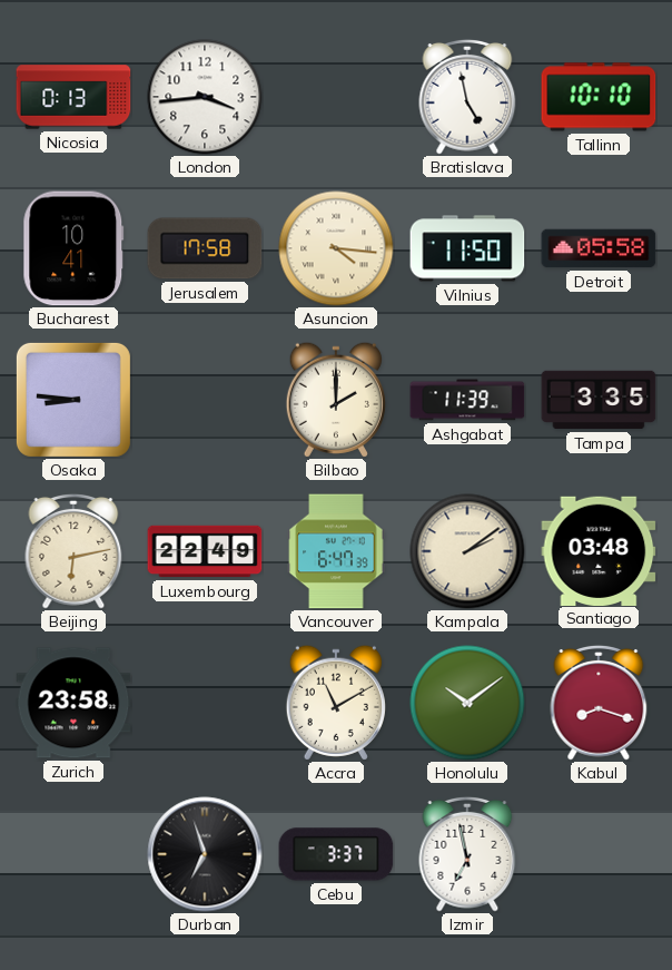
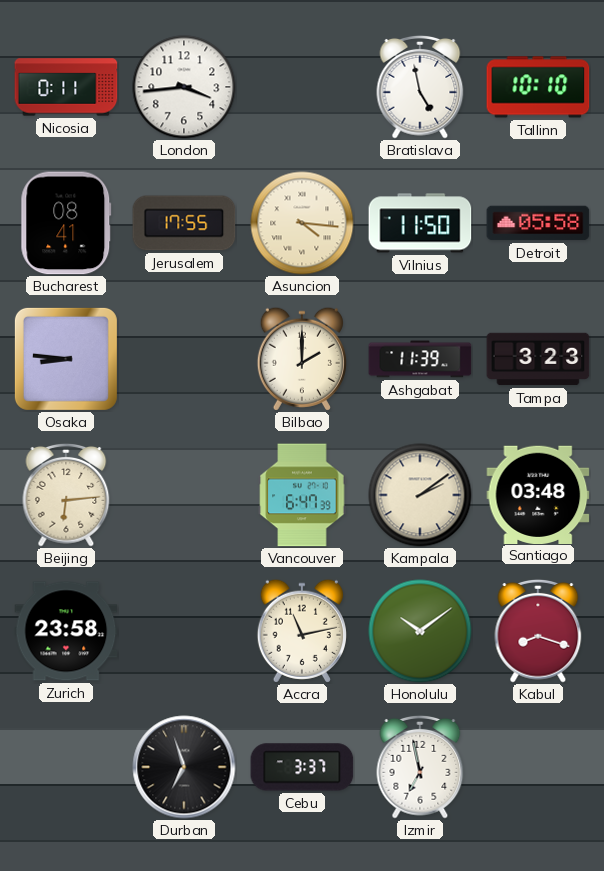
Nicosia: 0:13 -> 0:11 (66, 87)
Bucharest: 10:41 -> 08:41 (66, 223)
Jerusalem: 17:58 -> 17:55 (184, 223)
Tampa: 3:35 -> 3:23 (538, 359)
Beijing: 6:13 -> 6:14 (66, 495)
Luxembourg: 22:49 -> none (205, 551)
Accra: 11:10 -> 11:13 (302, 631)
